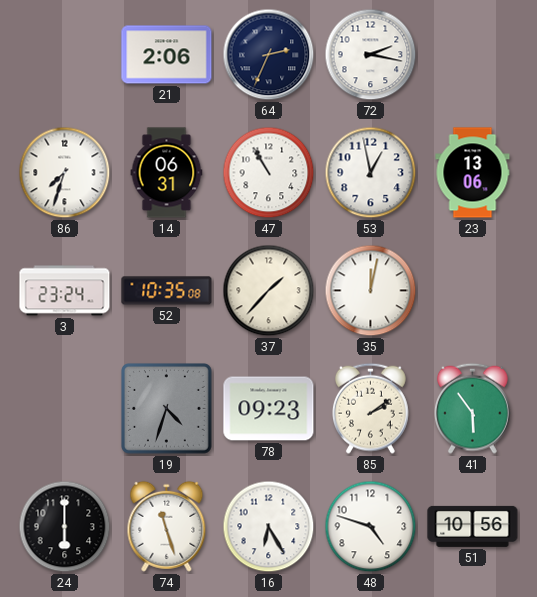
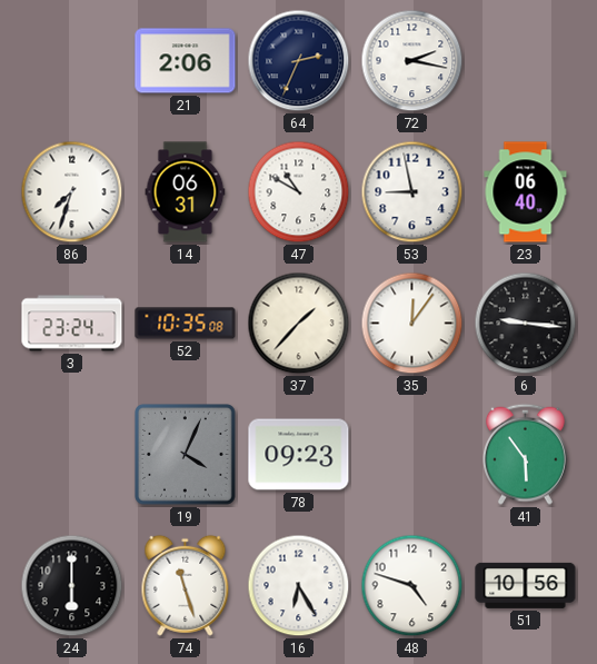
47: 10:55 -> 10:50 (299, 192)
53: 12:58 -> 8:58 (412, 192)
23: 13:06 -> 06:40 (526, 192)
35: 12:02 -> 12:06 (412, 324)
6: none -> 9:16 (526, 324)
19: 4:33 -> 4:04 (186, 455)
85: 2:09 -> none (371, 408)
